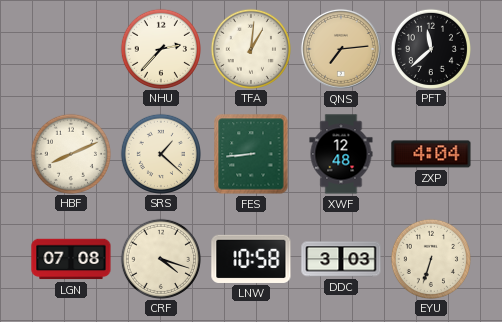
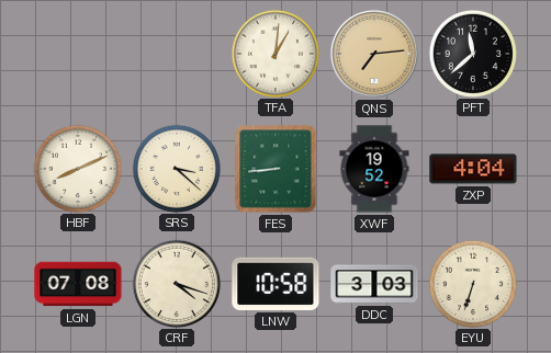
NHU: 2:37 -> none (160, 48)
SRS: 1:22 -> 3:22 (176, 168)
XWF: 12:48 -> 19:52 (374, 169)
